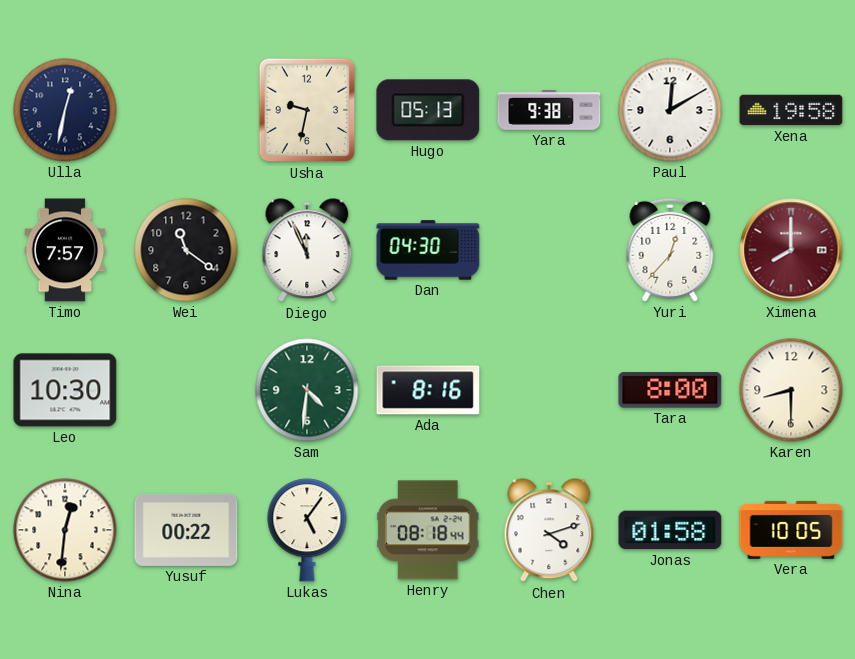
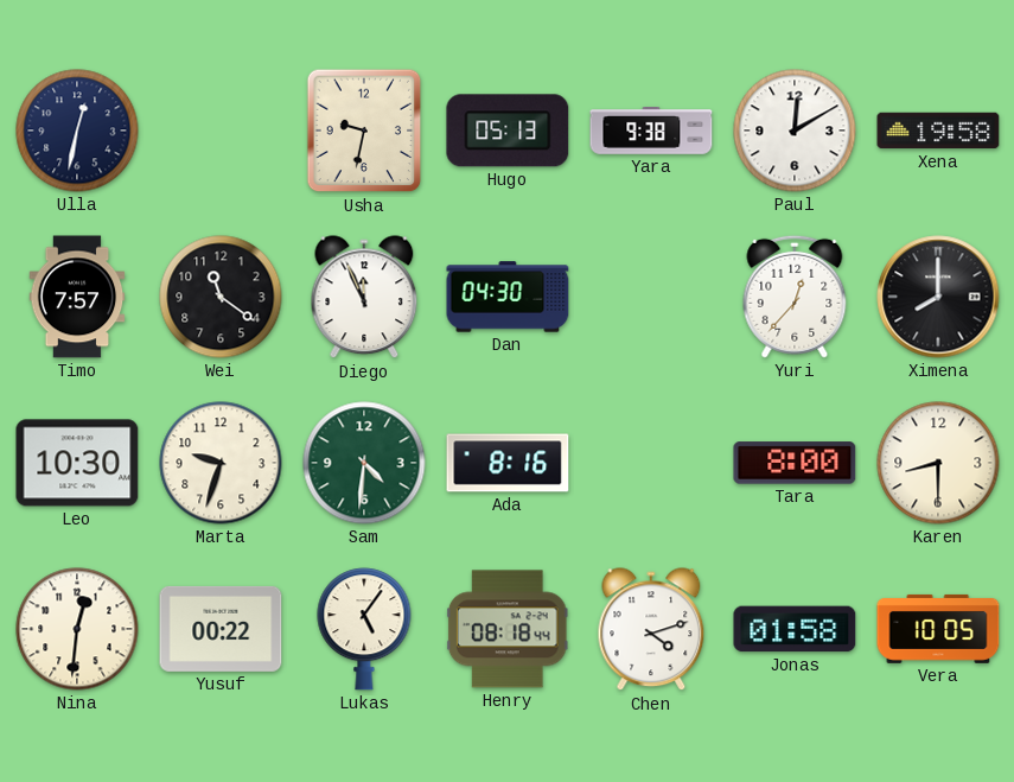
Ximena dial: burgundy -> black (938, 297)
Marta: none -> 9:33 (221, 463)
